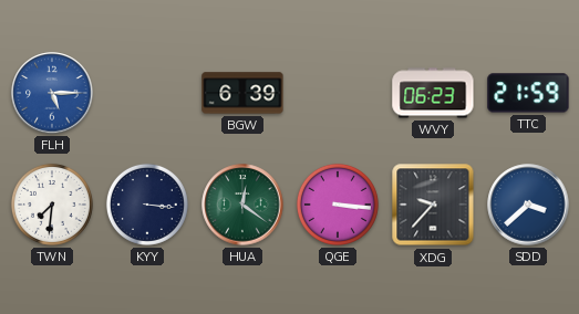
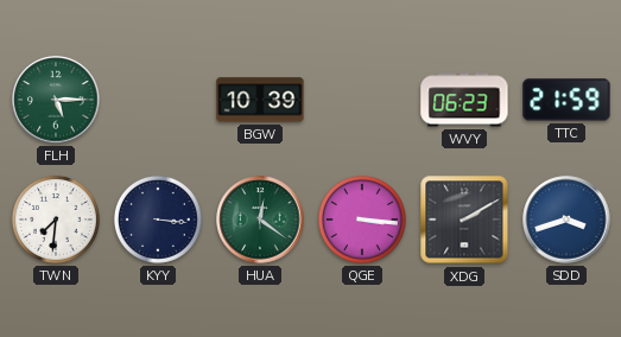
FLH dial: blue -> green (56, 100)
BGW: 6:39 -> 10:39 (260, 100)
XDG: 9:37 -> 2:10 (464, 220)
SDD: 3:38 -> 3:42 (566, 220)
